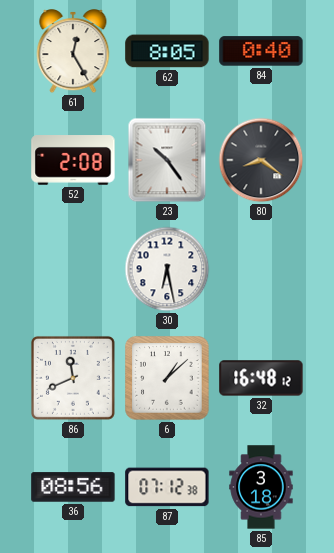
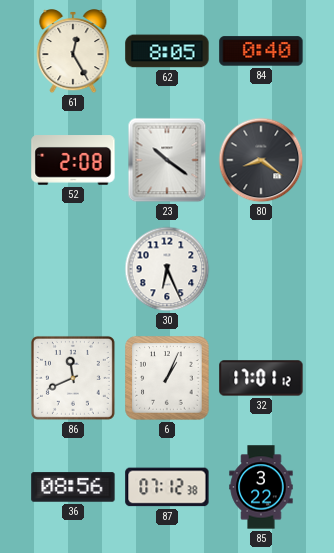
23: 10:24 -> 10:21 (167, 160)
30: 6:28 -> 6:26 (167, 269)
6: 1:08 -> 1:04 (167, 378)
32: 16:48 -> 17:01 (261, 378)
85: 3:18 -> 3:22 (261, 487)
